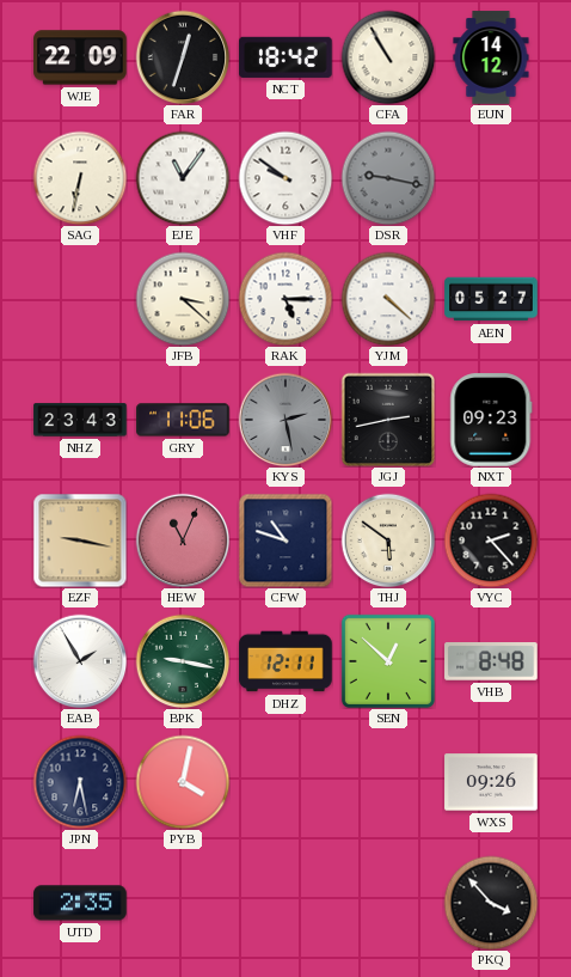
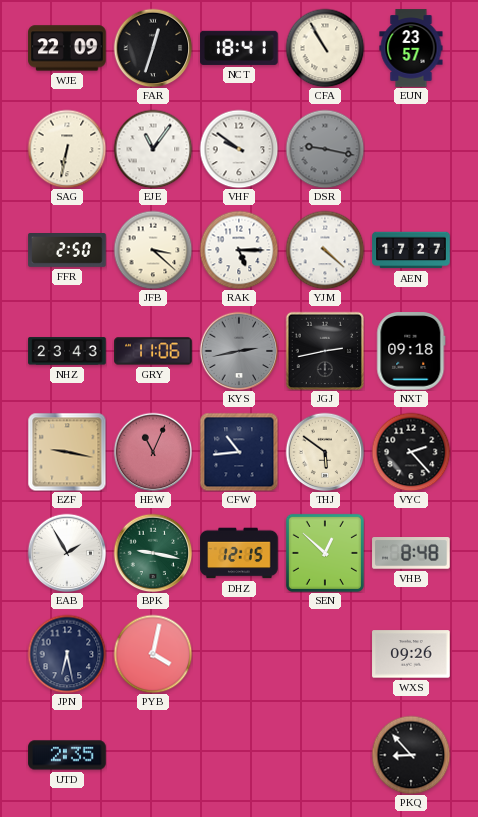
NCT: 18:42 -> 18:41 (239, 48)
EUN: 14:12 -> 23:57 (411, 48)
FFR: none -> 2:50 (67, 251)
AEN: 05:27 -> 17:27 (411, 250)
KYS: 2:28 -> 2:43 (239, 351)
NXT: 09:23 -> 09:18 (411, 351)
CFW: 10:48 -> 10:44 (239, 452)
DHZ: 12:11 -> 12:15 (239, 553)
PKQ: 3:53 -> 8:53 (411, 755)
